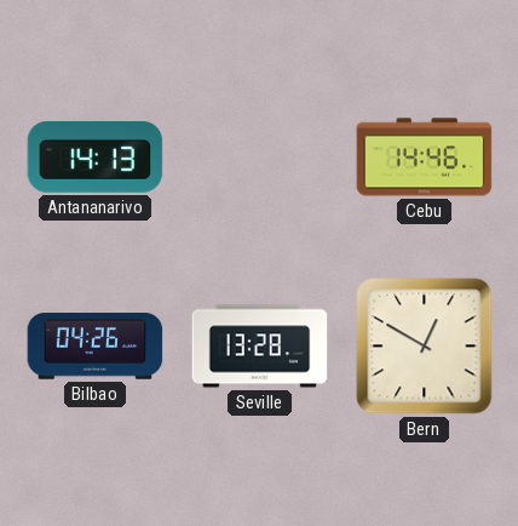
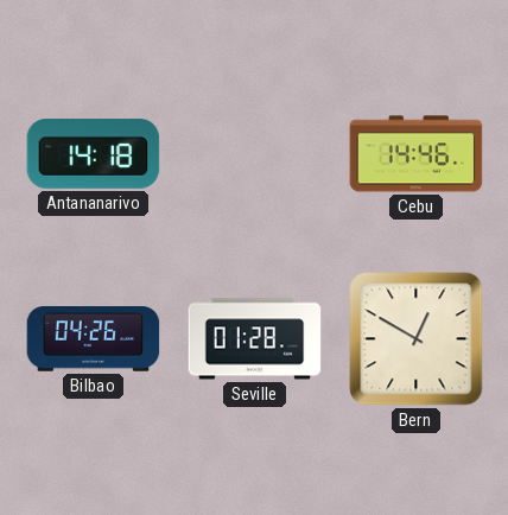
Antananarivo: 14:13 -> 14:18 (94, 153)
Seville: 13:28 -> 01:28 (255, 339)
